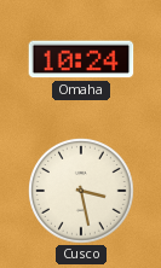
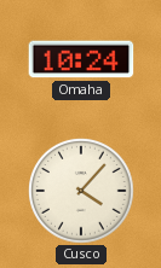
Cusco: 3:28 -> 4:07 (82, 192)
